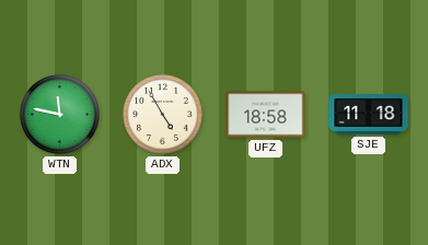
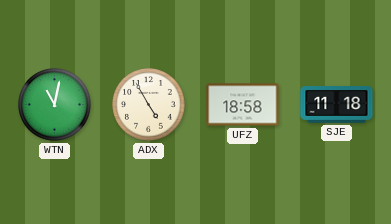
WTN: 11:47 -> 11:02 (55, 105)
